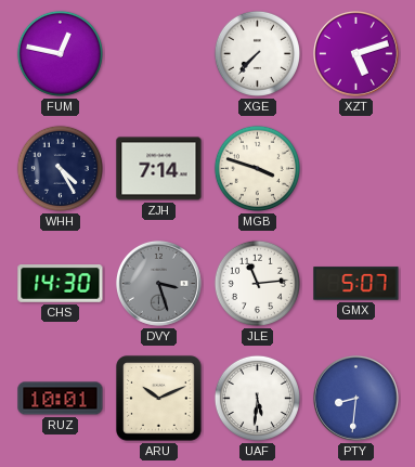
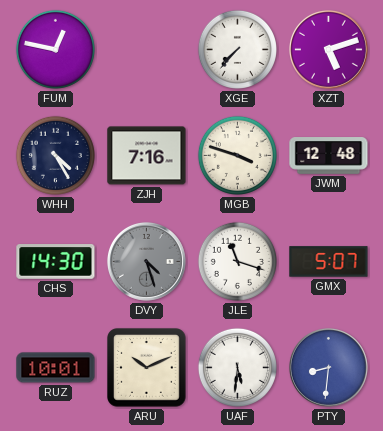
ZJH: 7:14 -> 7:16 (147, 156)
JWM: none -> 12:48 (329, 156)
DVY: 3:27 -> 4:27 (146, 261)
JLE: 11:14 -> 11:18 (237, 261)
